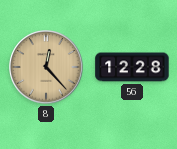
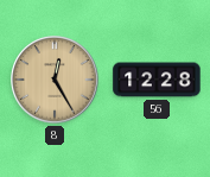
8: 12:23 -> 12:25 (55, 80)
